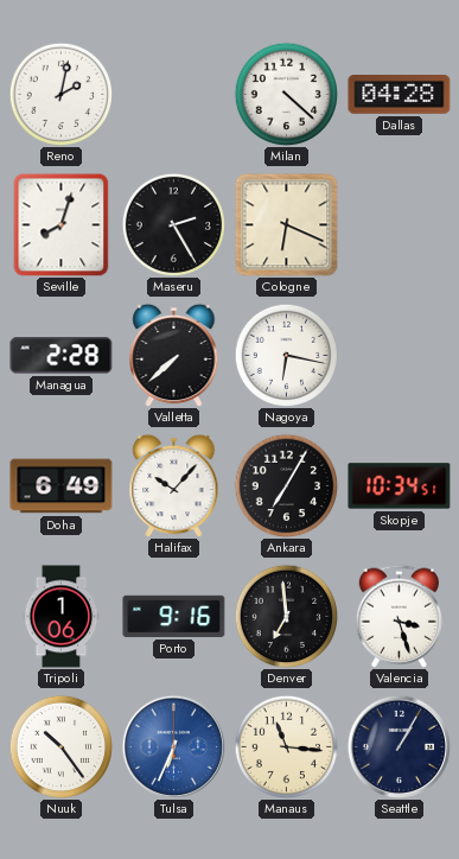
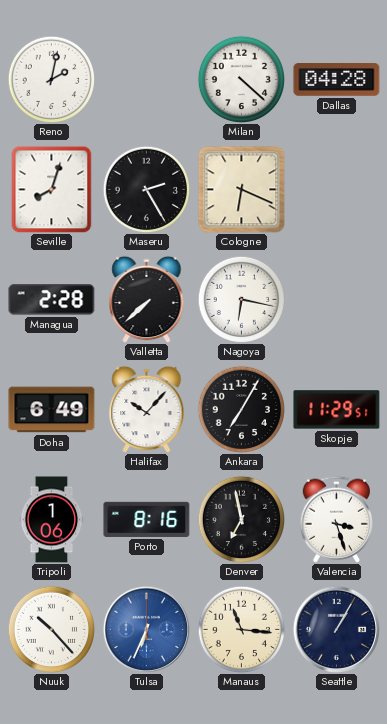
Skopje: 10:34 -> 11:29 (337, 410)
Porto: 9:16 -> 8:16 (147, 519)
Denver: 6:59 -> 6:58 (241, 519)
Nuuk: 10:24 -> 10:23 (51, 629)
